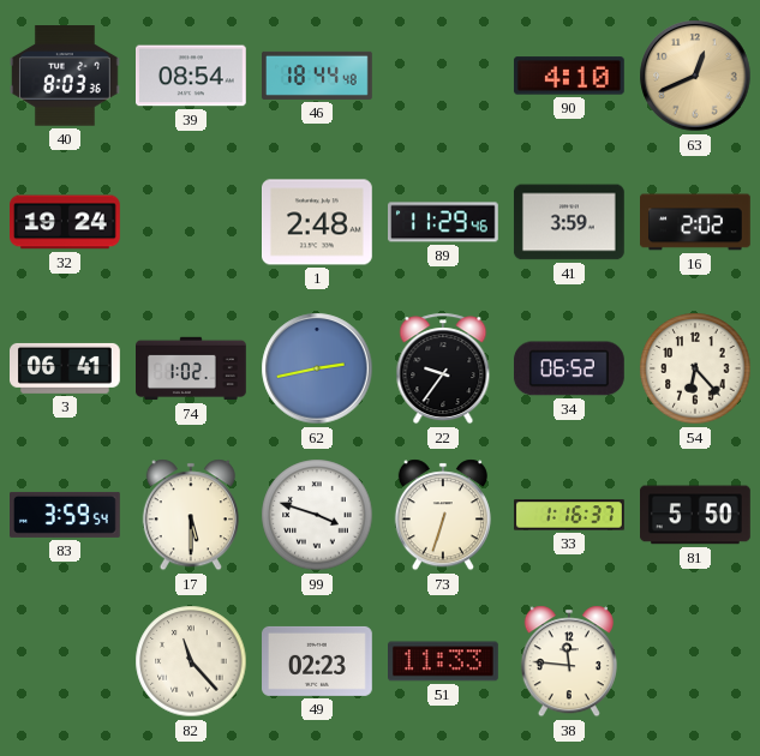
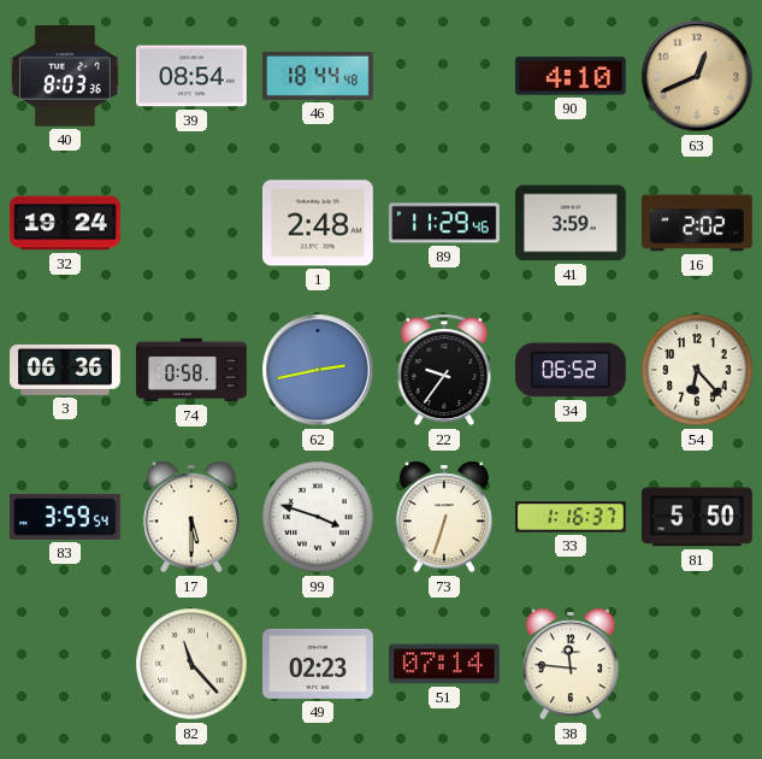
3: 06:41 -> 06:36 (66, 370)
74: 1:02 -> 0:58 (193, 370)
51: 11:33 -> 07:14 (445, 664)
